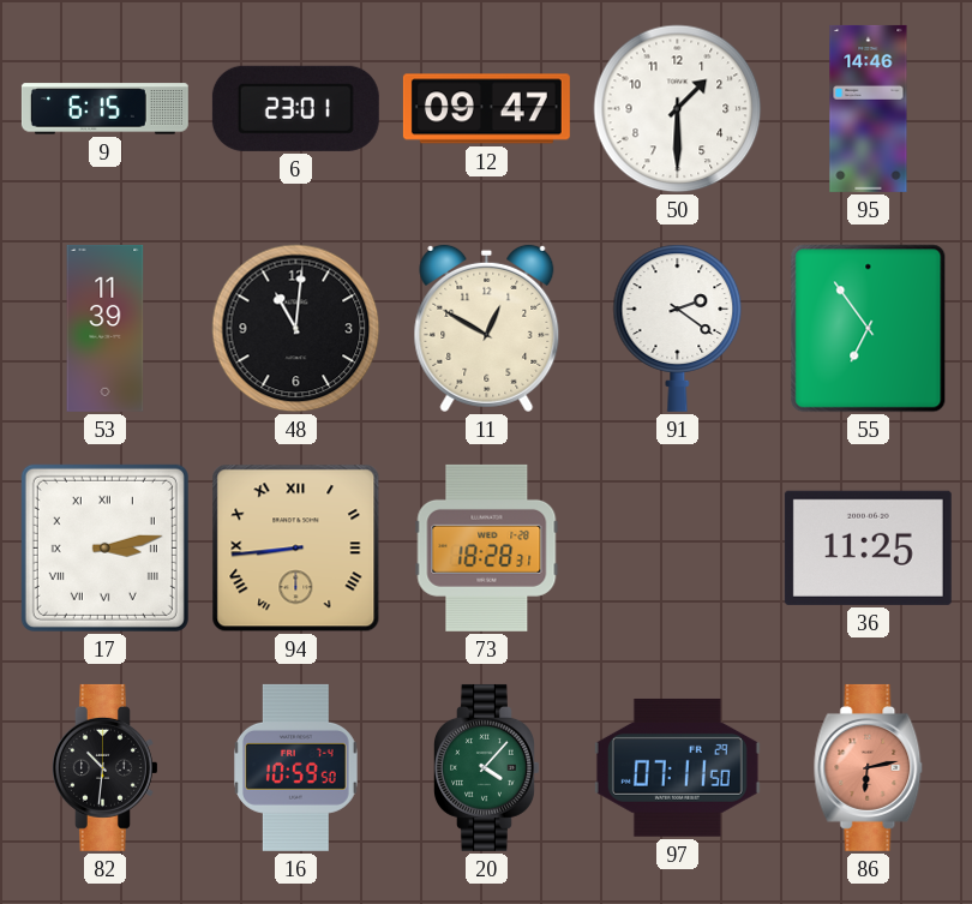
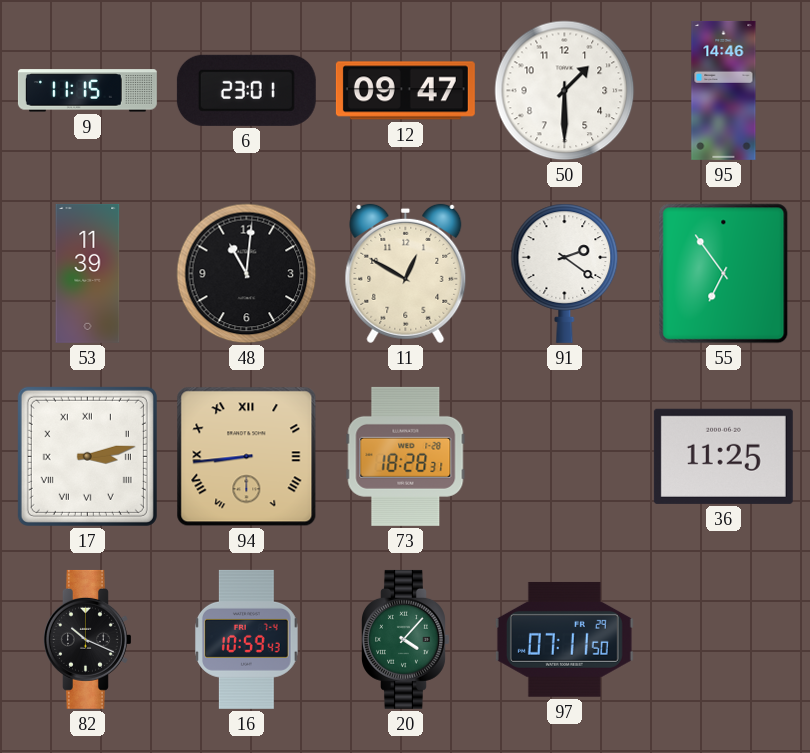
9: 6:15 -> 11:15 (87, 91)
82: 10:31 -> 10:19 (88, 639)
16: 10:59:50 -> 10:59:43 (247, 639)
86: 6:13 -> none (869, 767)
